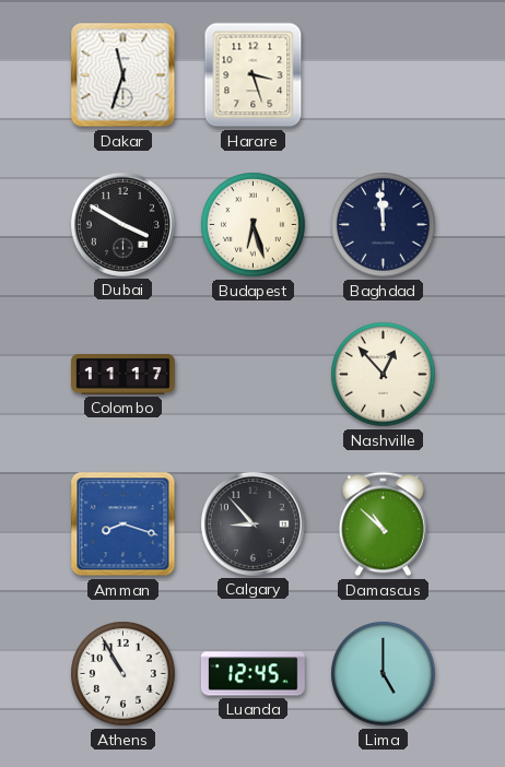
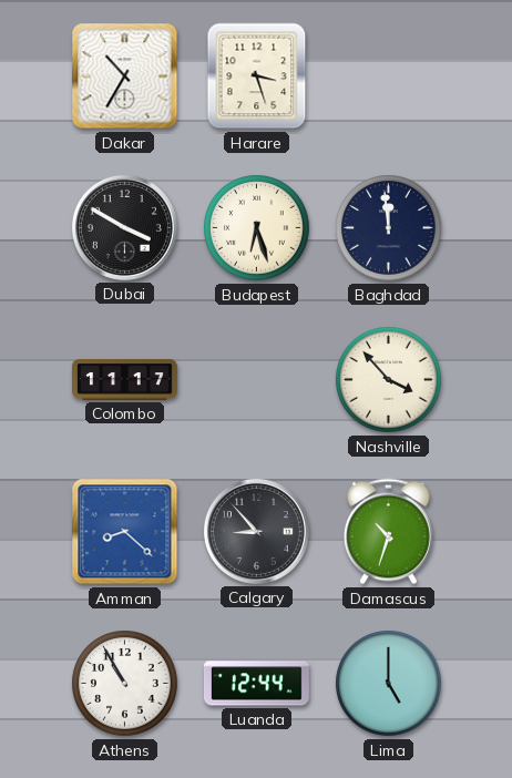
Dakar: 11:33 -> 10:35 (125, 76)
Nashville: 12:53 -> 3:53 (389, 380)
Amman: 8:18 -> 8:22 (125, 532)
Damascus: 10:52 -> 10:33 (388, 532)
Luanda: 12:45 -> 12:44 (256, 684)
